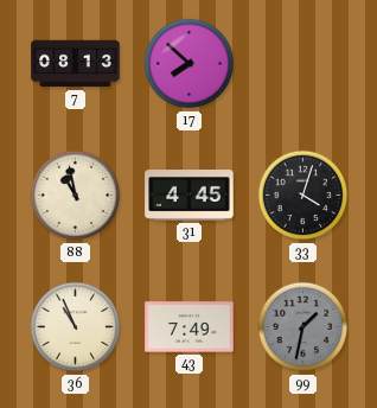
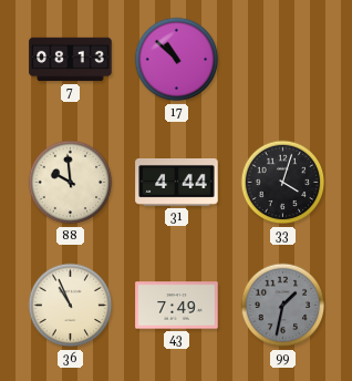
17: 7:52 -> 10:52 (177, 60)
88: 10:58 -> 9:59 (71, 183)
31: 4:45 -> 4:44 (177, 183)
